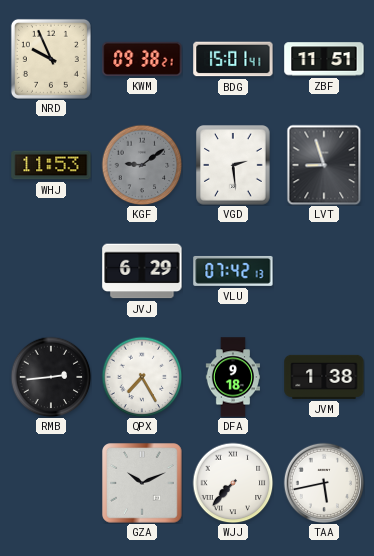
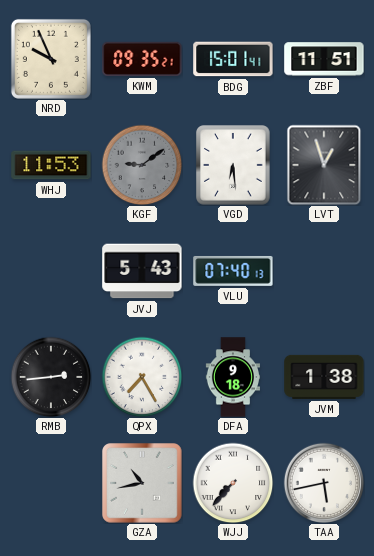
KWM: 09:38 -> 09:35 (142, 59)
VGD: 2:29 -> 6:29 (234, 165)
LVT: 8:57 -> 12:57 (324, 165)
JVJ: 6:29 -> 5:43 (142, 271)
VLU: 07:42 -> 07:40 (233, 271)
GZA: 10:11 -> 10:43 (142, 483)
